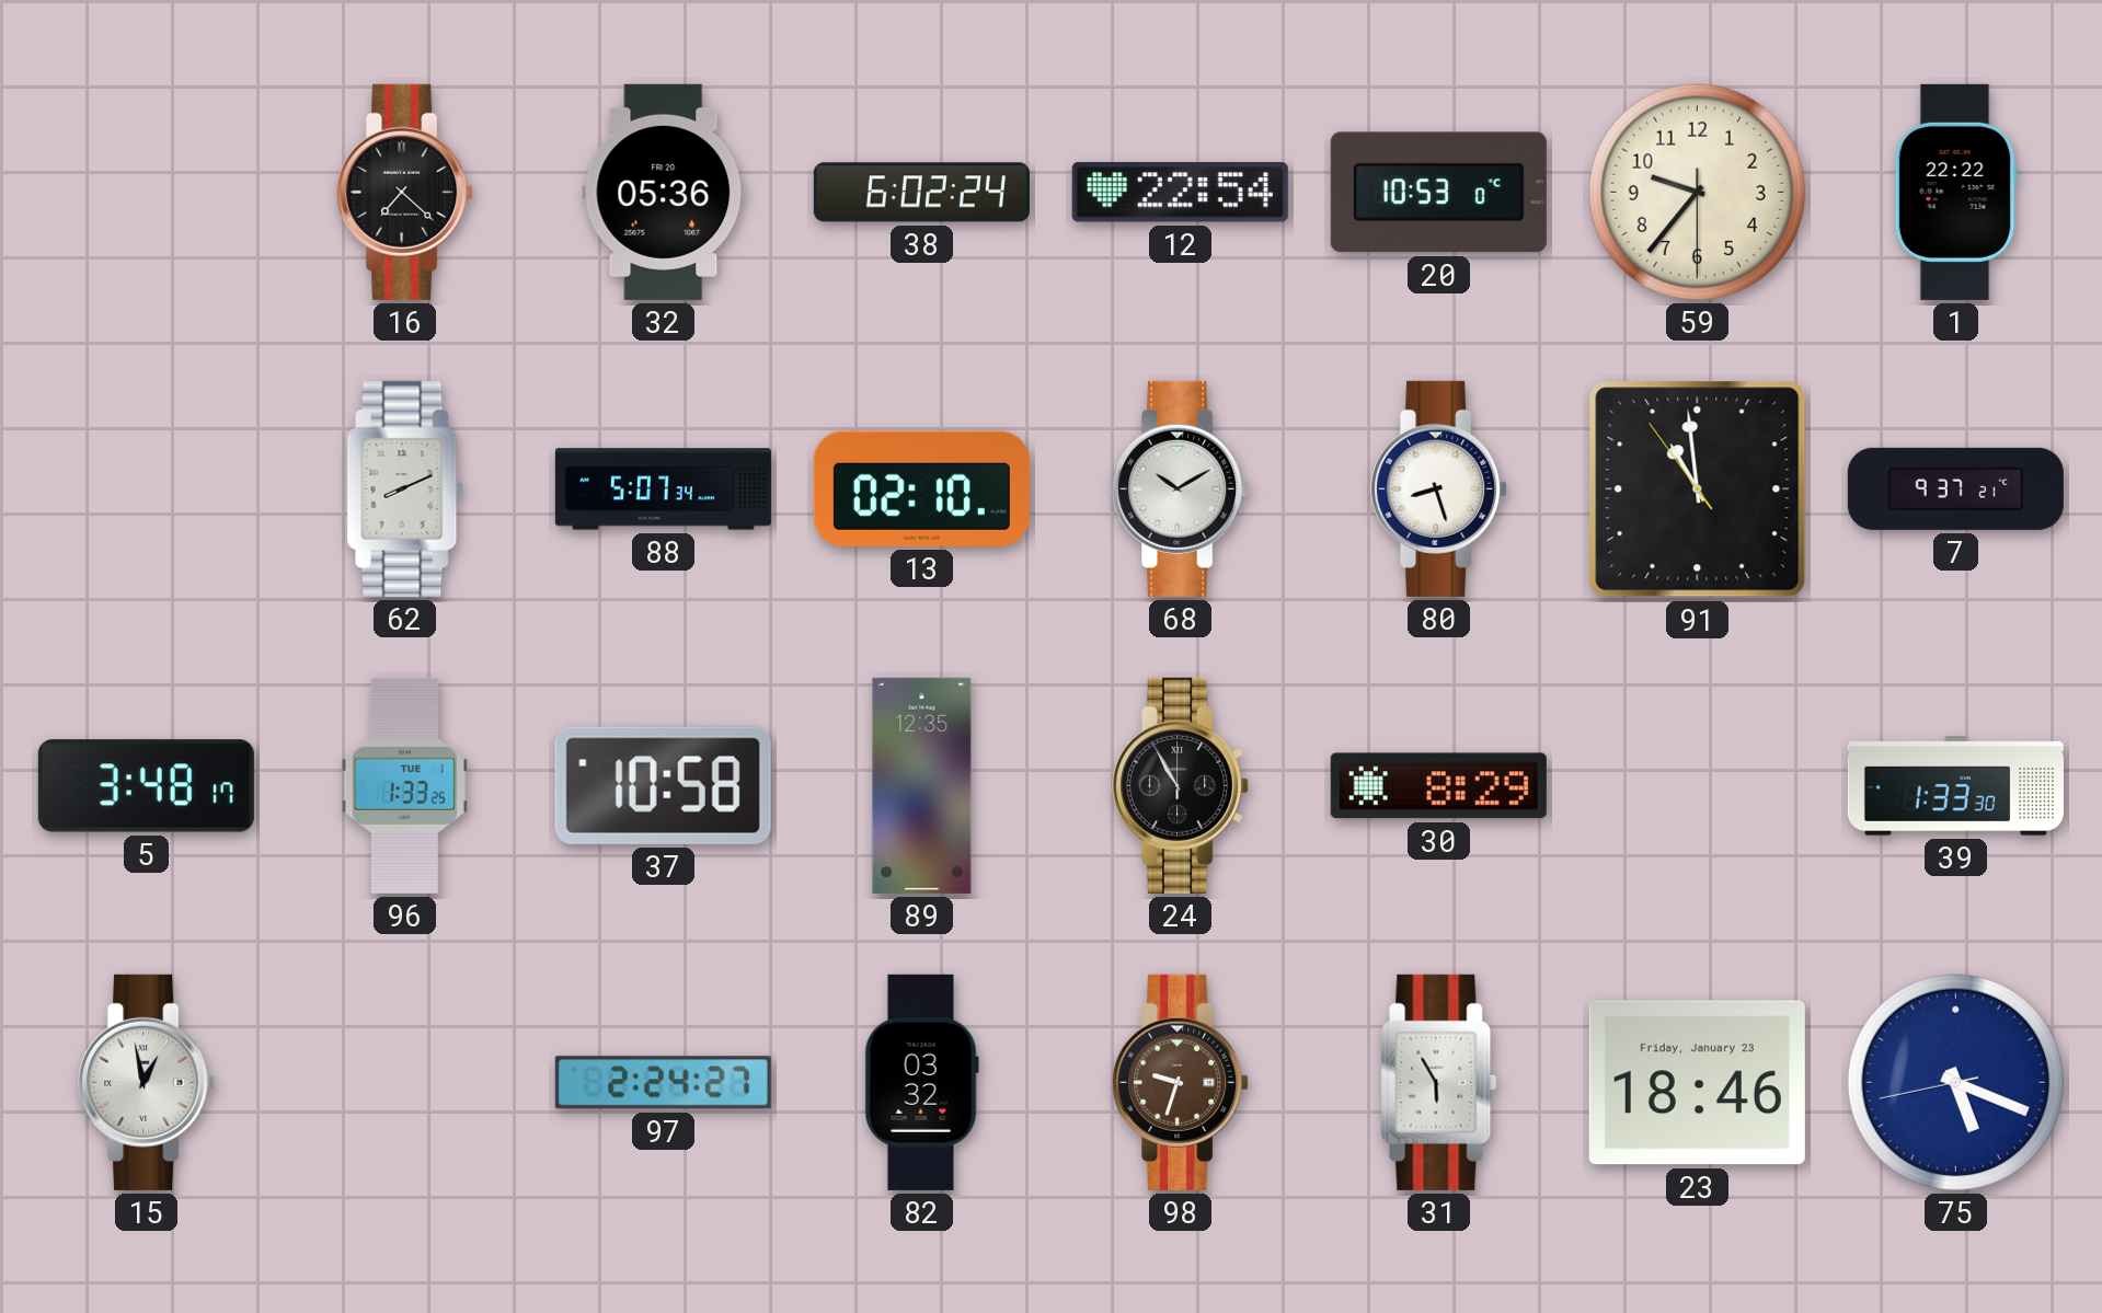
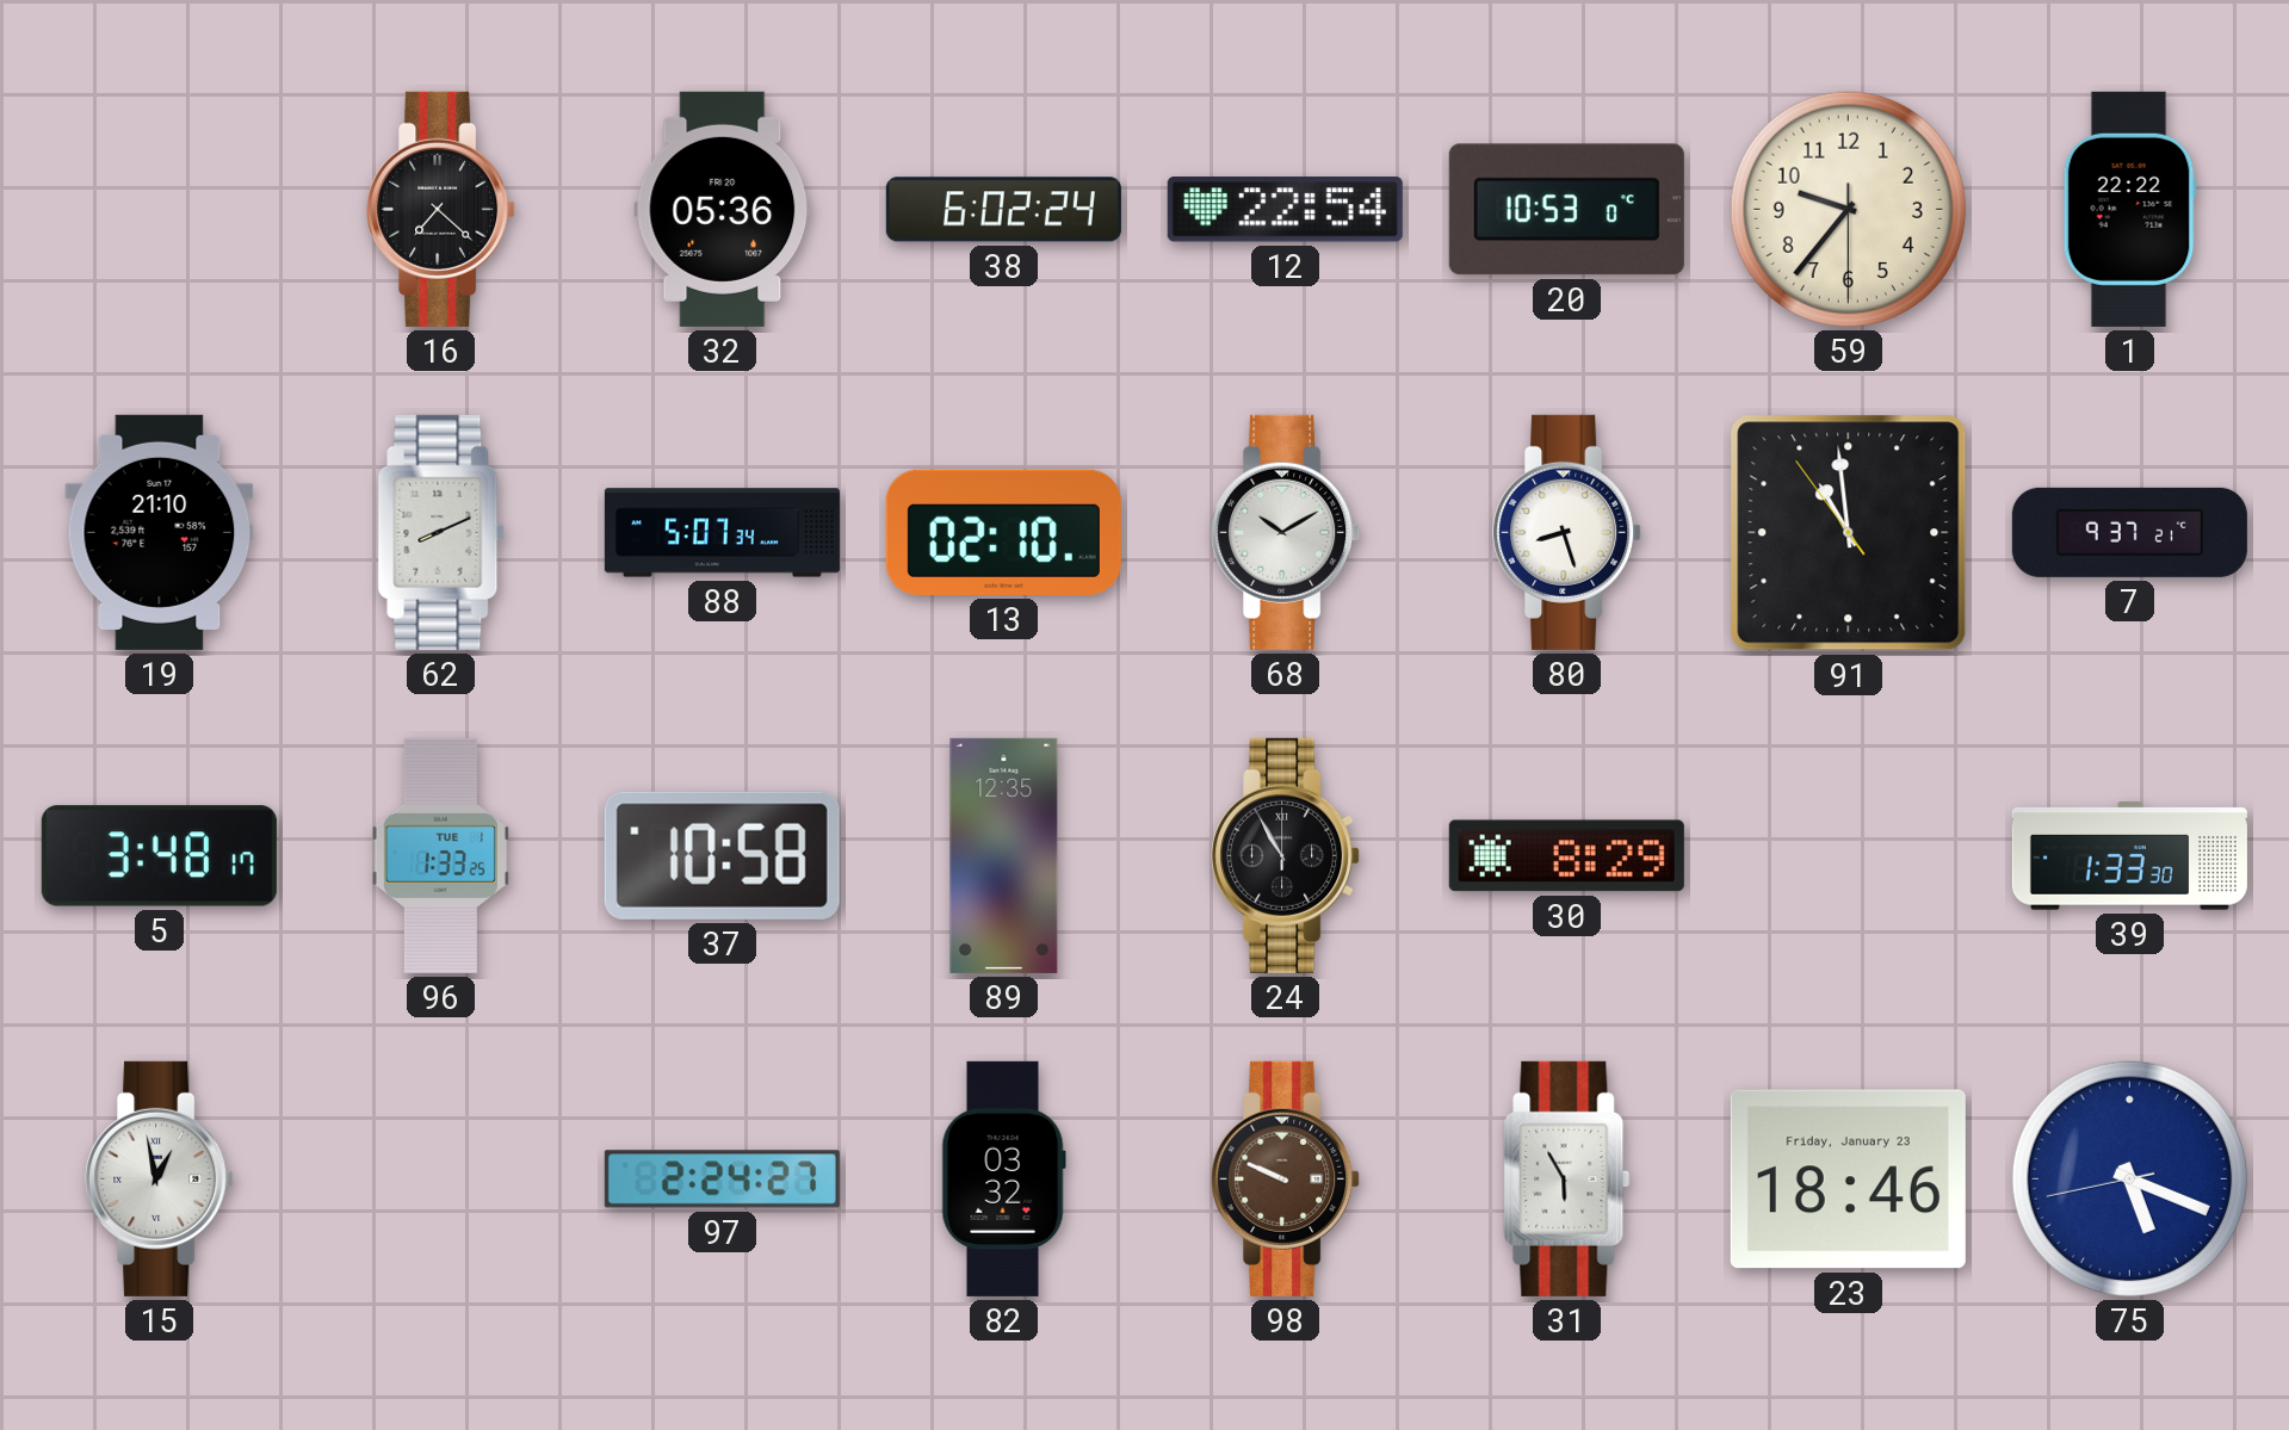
19: none -> 21:10 (160, 532)
98: 9:33 -> 9:49 (1286, 1178)
